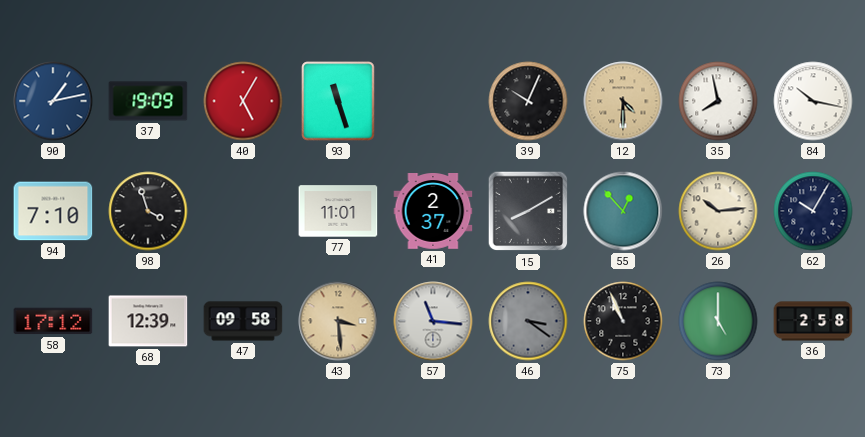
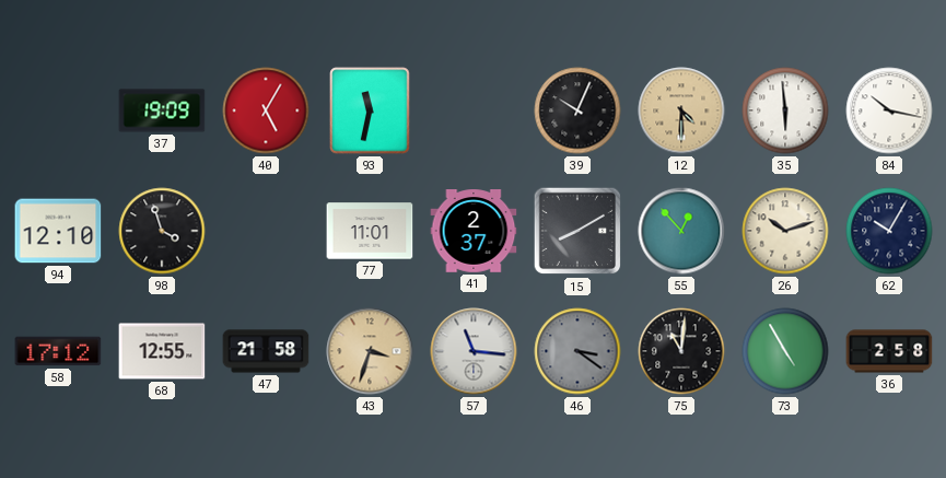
90: 1:13 -> none (53, 101)
93: 11:27 -> 11:32 (370, 110)
35: 7:58 -> 5:59 (785, 110)
94: 7:10 -> 12:10 (58, 231)
26: 10:14 -> 10:12 (785, 231)
68: 12:39 -> 12:55 (162, 351)
47: 09:58 -> 21:58 (266, 351)
43: 3:29 -> 3:33 (370, 351)
75: 10:56 -> 11:01 (681, 351)
73: 5:00 -> 4:55 (785, 351)
